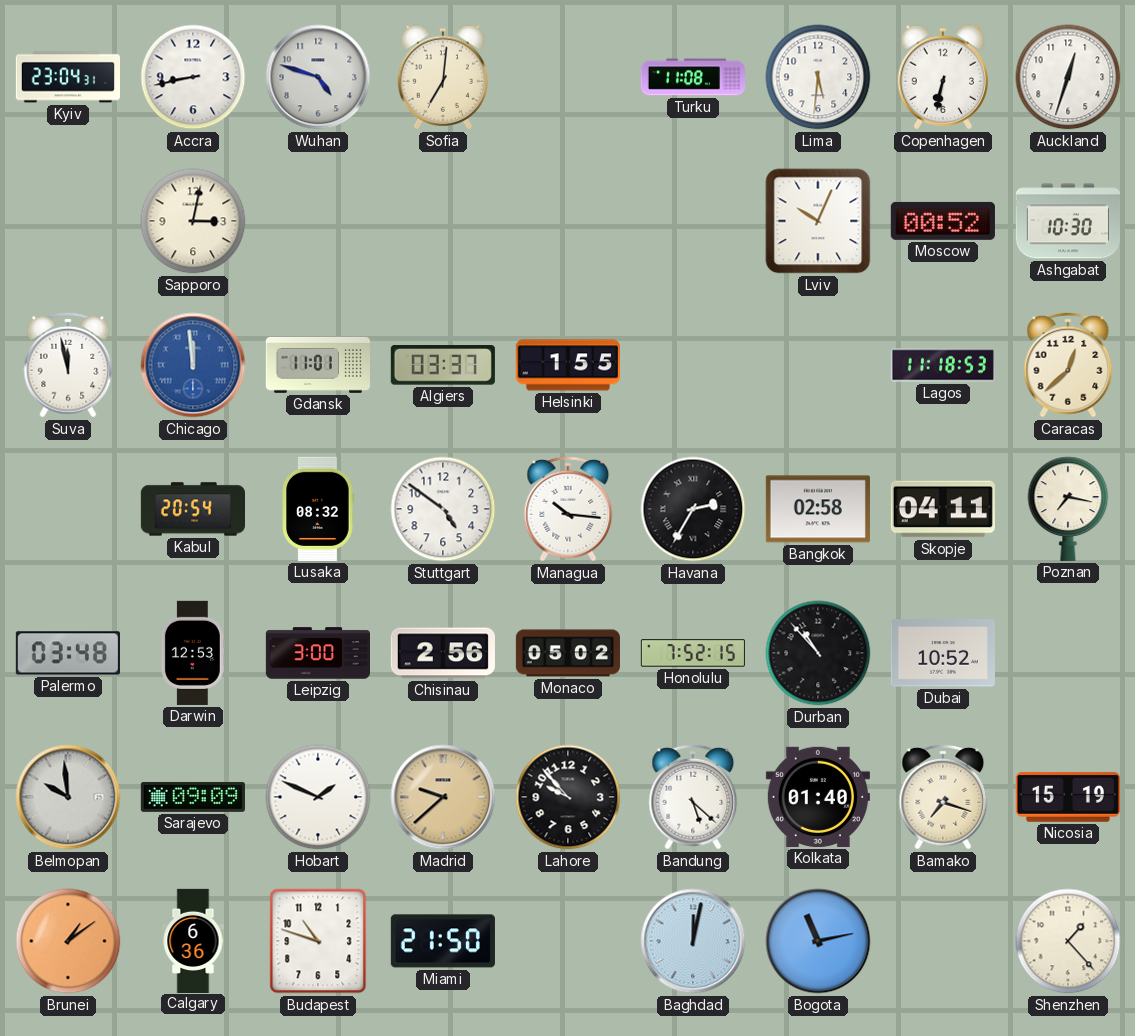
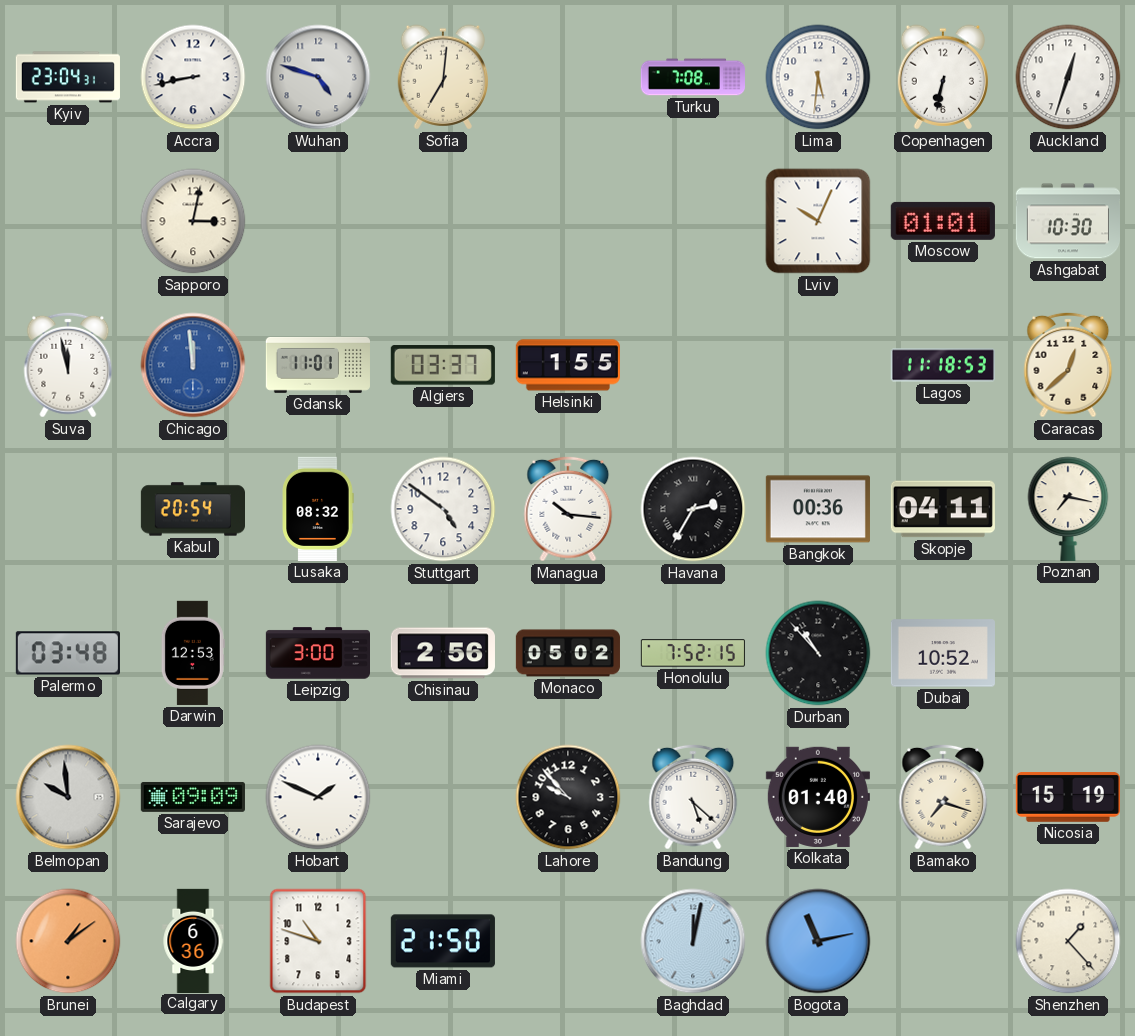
Turku: 11:08 -> 7:08 (692, 77)
Moscow: 00:52 -> 01:01 (943, 221)
Bangkok: 02:58 -> 00:36 (818, 509)
Madrid: 9:38 -> none (443, 797)
